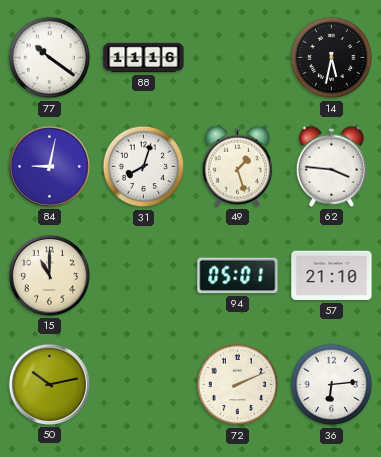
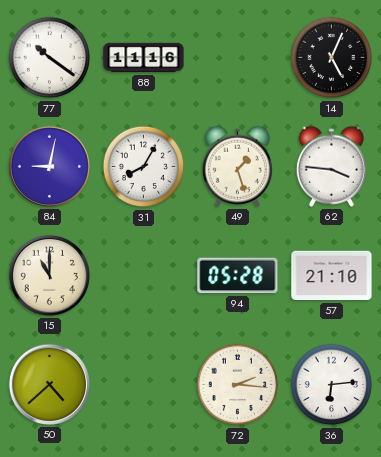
14: 5:32 -> 5:04 (332, 58)
31: 8:03 -> 8:05 (144, 167)
94: 05:01 -> 05:28 (238, 276)
50: 10:13 -> 4:38 (49, 384)
72: 2:11 -> 2:16 (238, 385)
